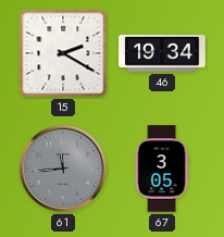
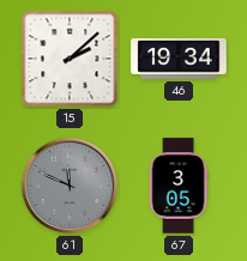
15: 2:20 -> 2:08 (70, 59)
61: 11:44 -> 11:49 (70, 186)
